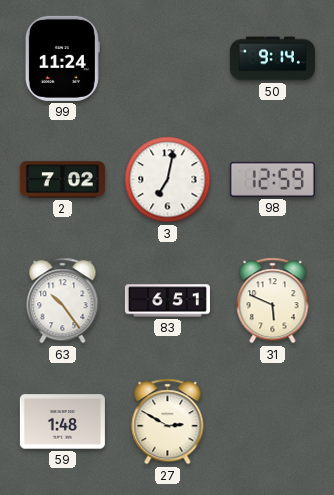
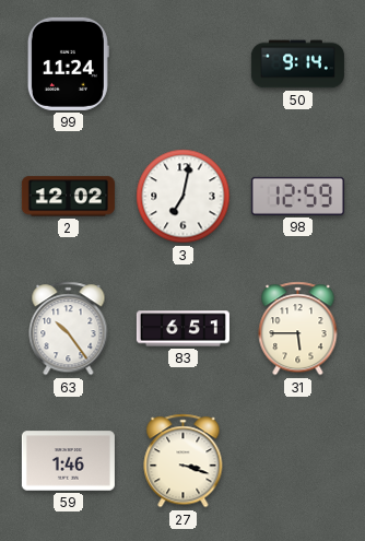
2: 7:02 -> 12:02 (68, 197)
31: 5:49 -> 5:45 (298, 329)
59: 1:48 -> 1:46 (68, 461)
27: 2:50 -> 3:18 (184, 461)
